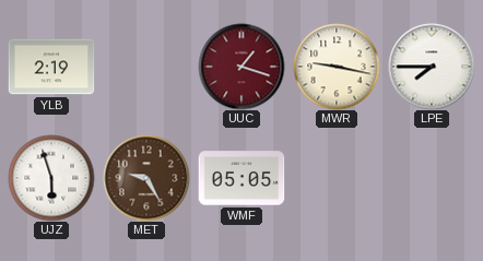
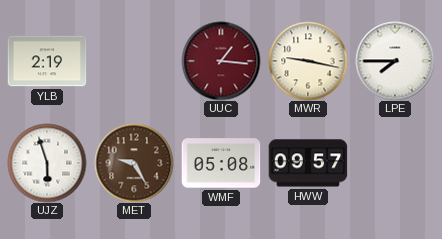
UUC: 1:18 -> 1:16 (221, 61)
WMF: 05:05 -> 05:08 (221, 163)
HWW: none -> 09:57 (308, 163)
